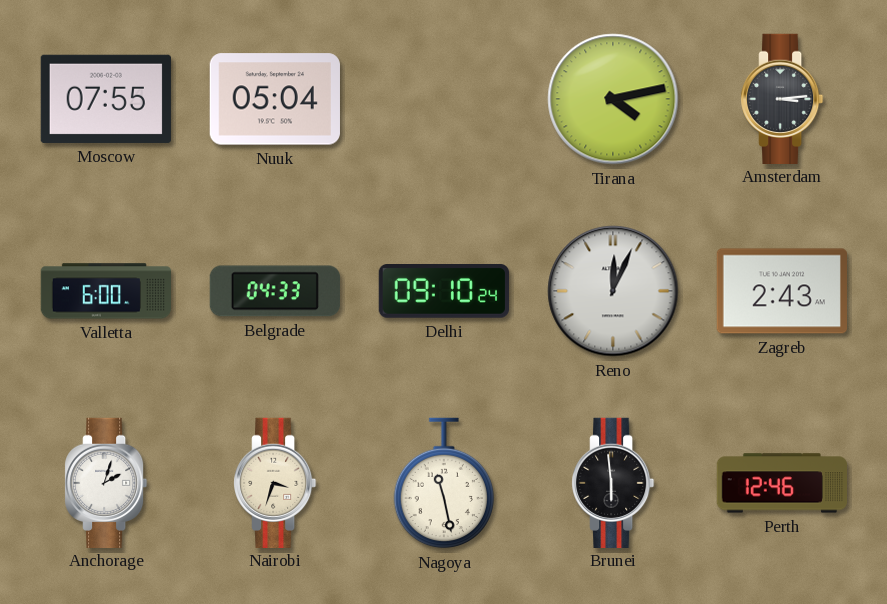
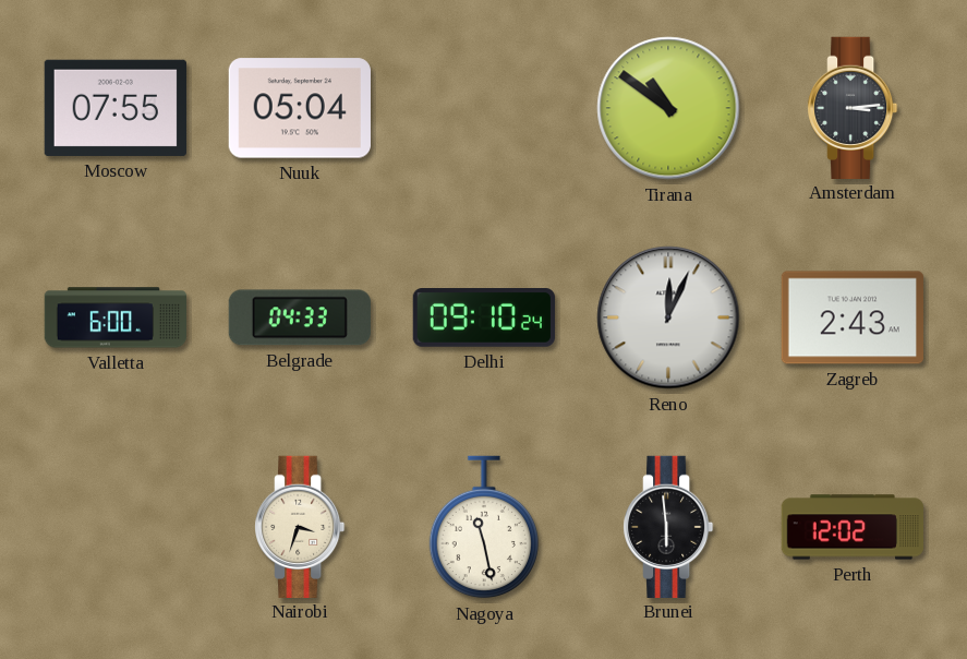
Tirana: 4:13 -> 10:51 (668, 108)
Anchorage: 2:03 -> none (107, 482)
Perth: 12:46 -> 12:02 (853, 527)
